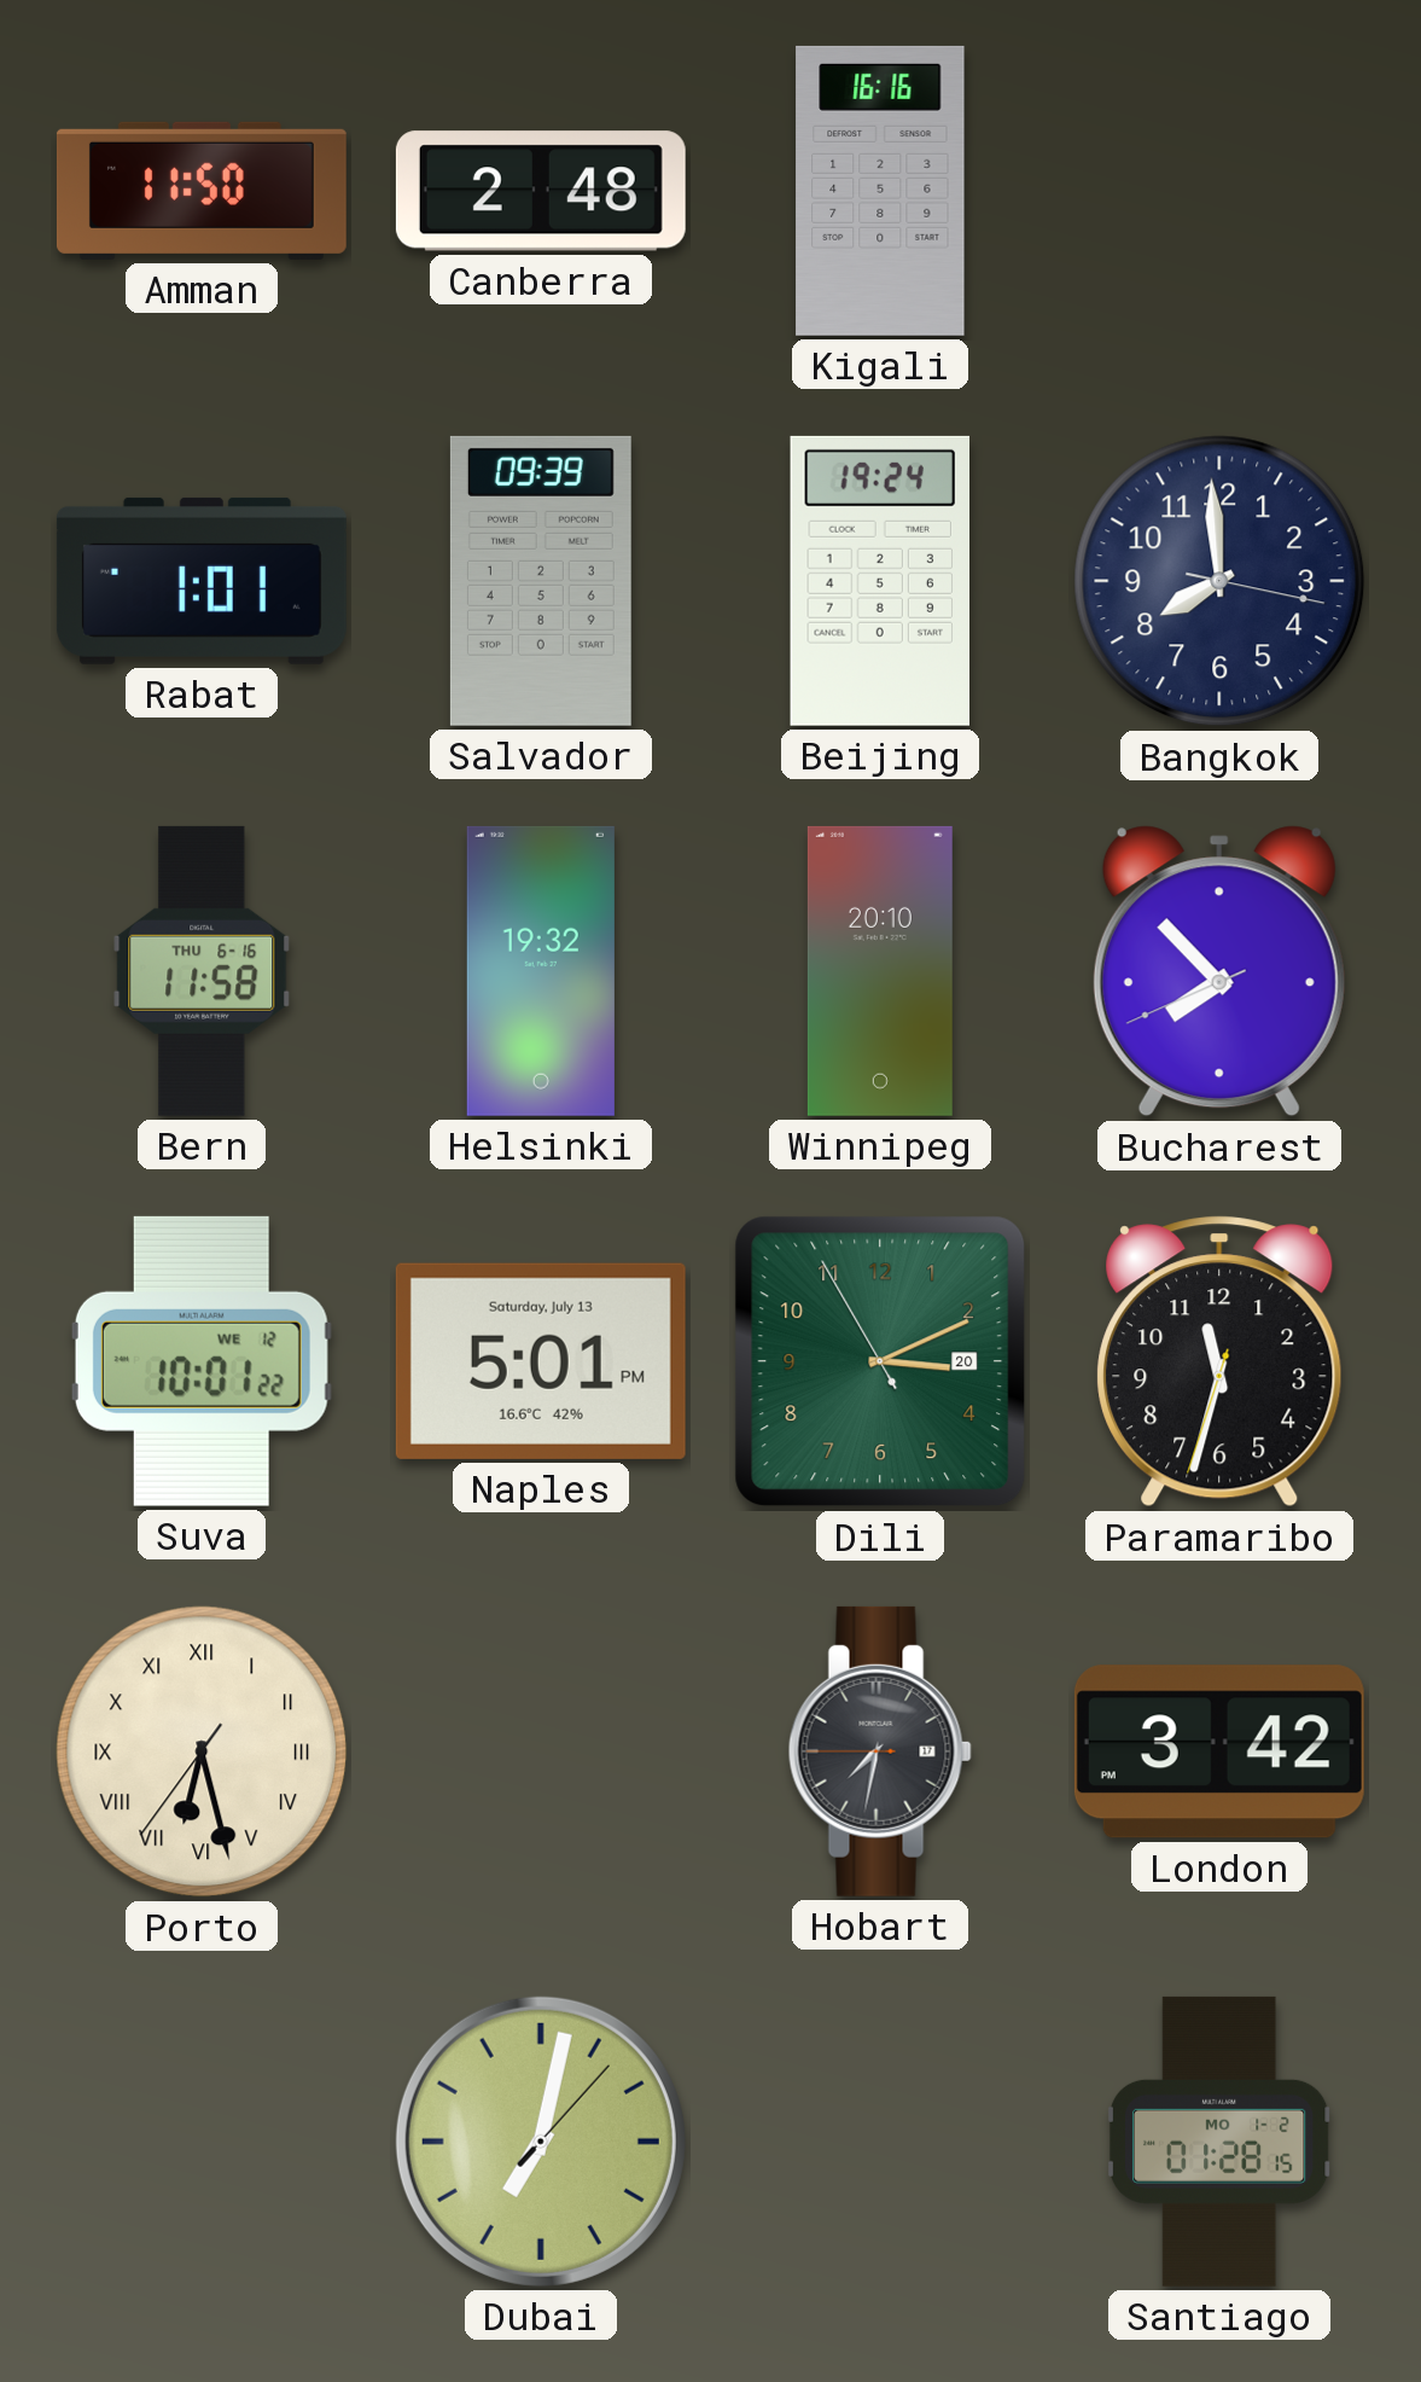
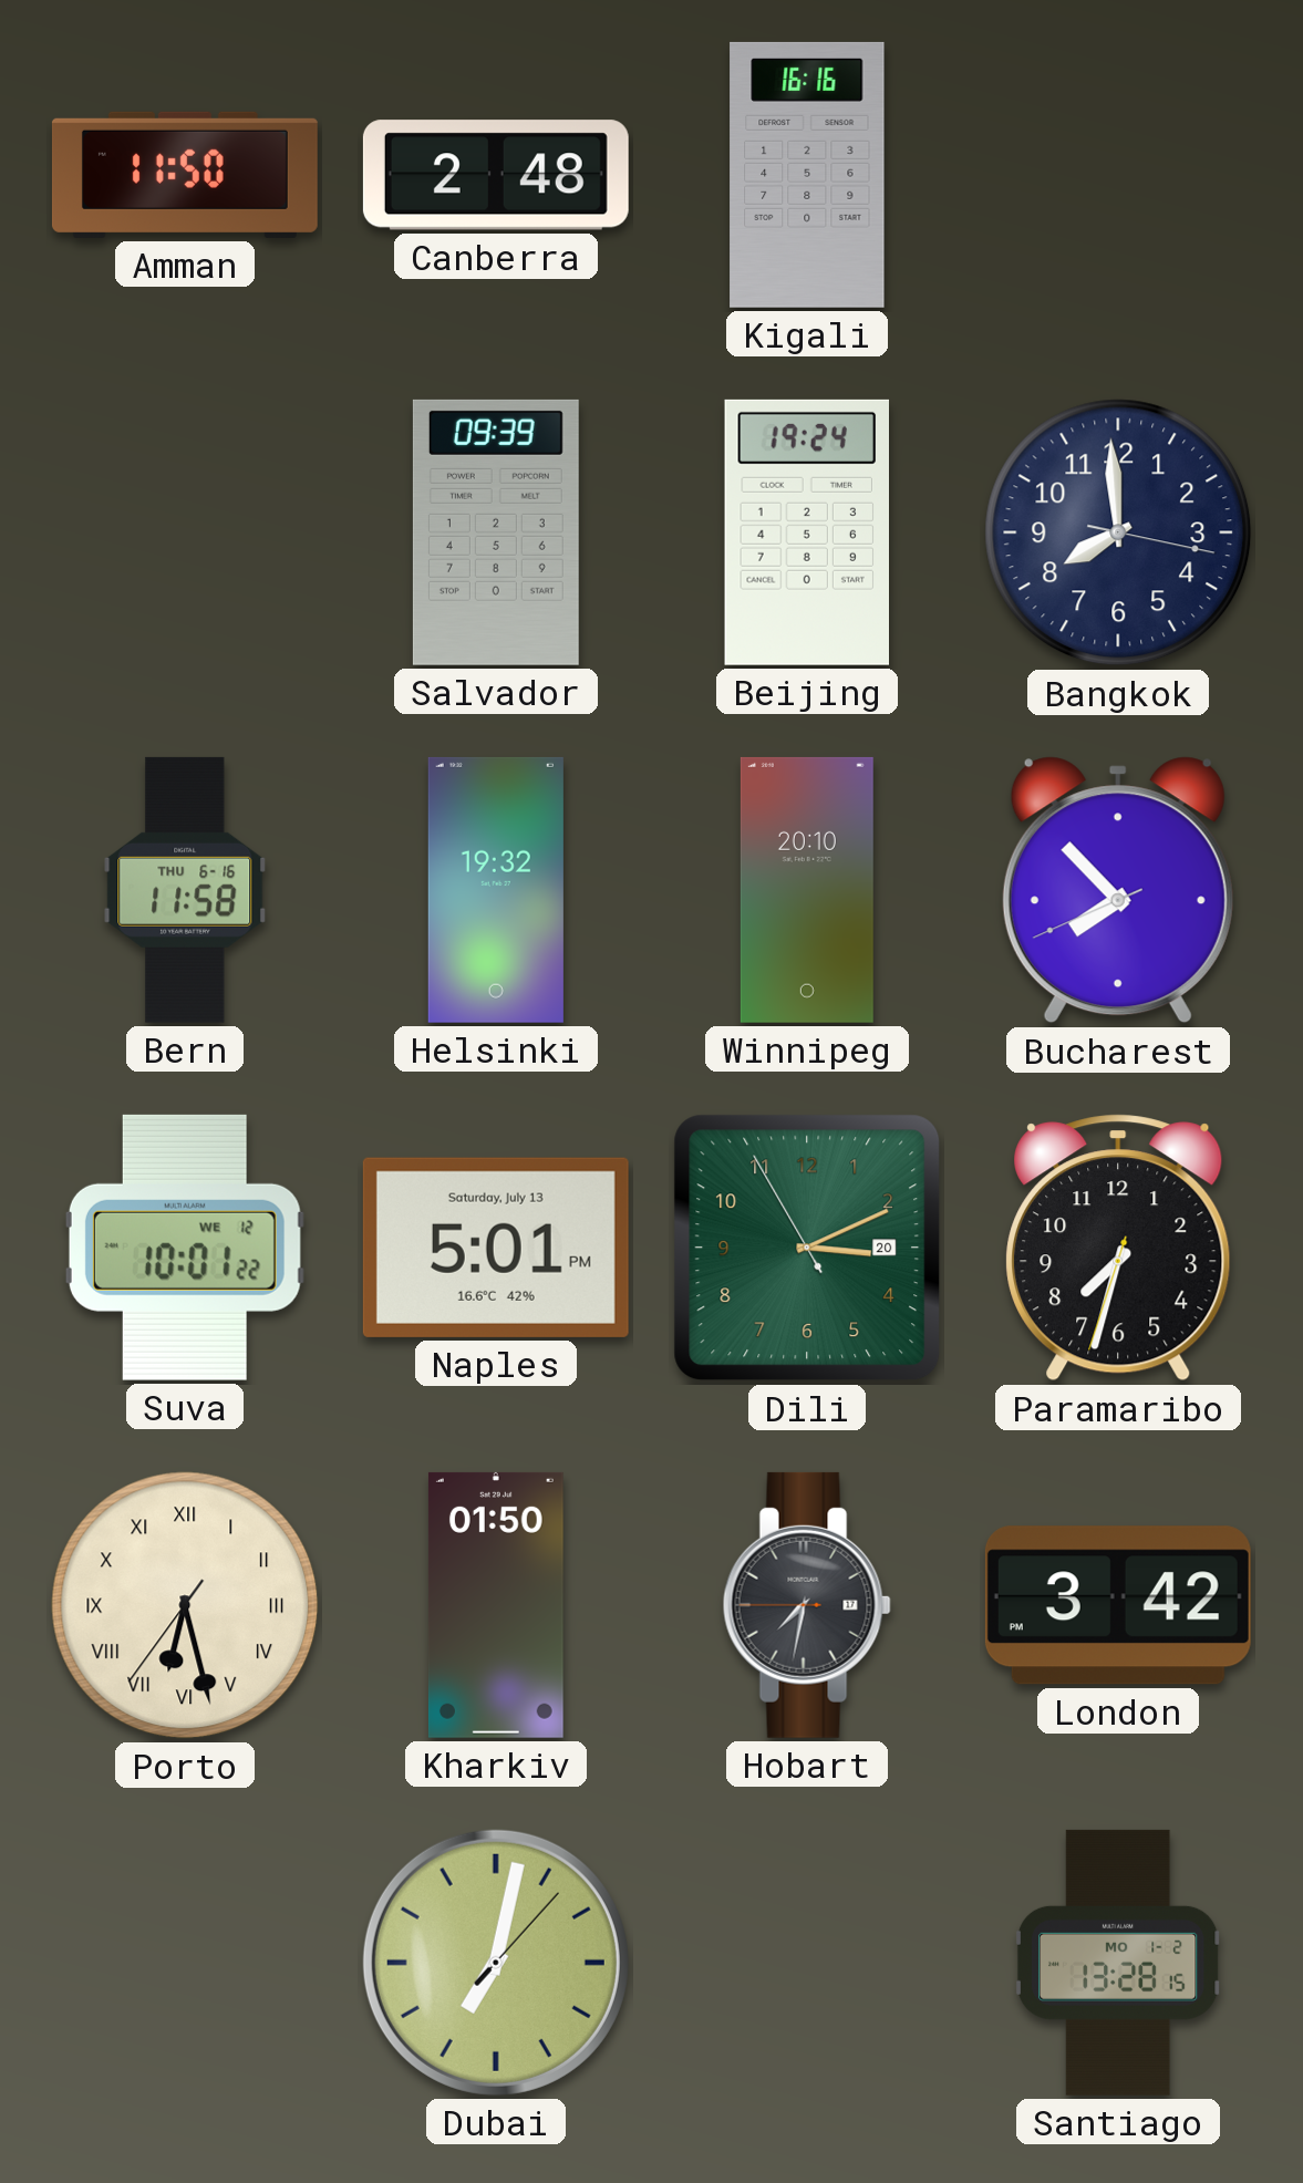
Rabat: 1:01 -> none (202, 581)
Paramaribo: 11:32 -> 7:32 (1118, 1248)
Kharkiv: none -> 01:50 (496, 1605)
Santiago: 01:28 -> 13:28 (1118, 1963)
